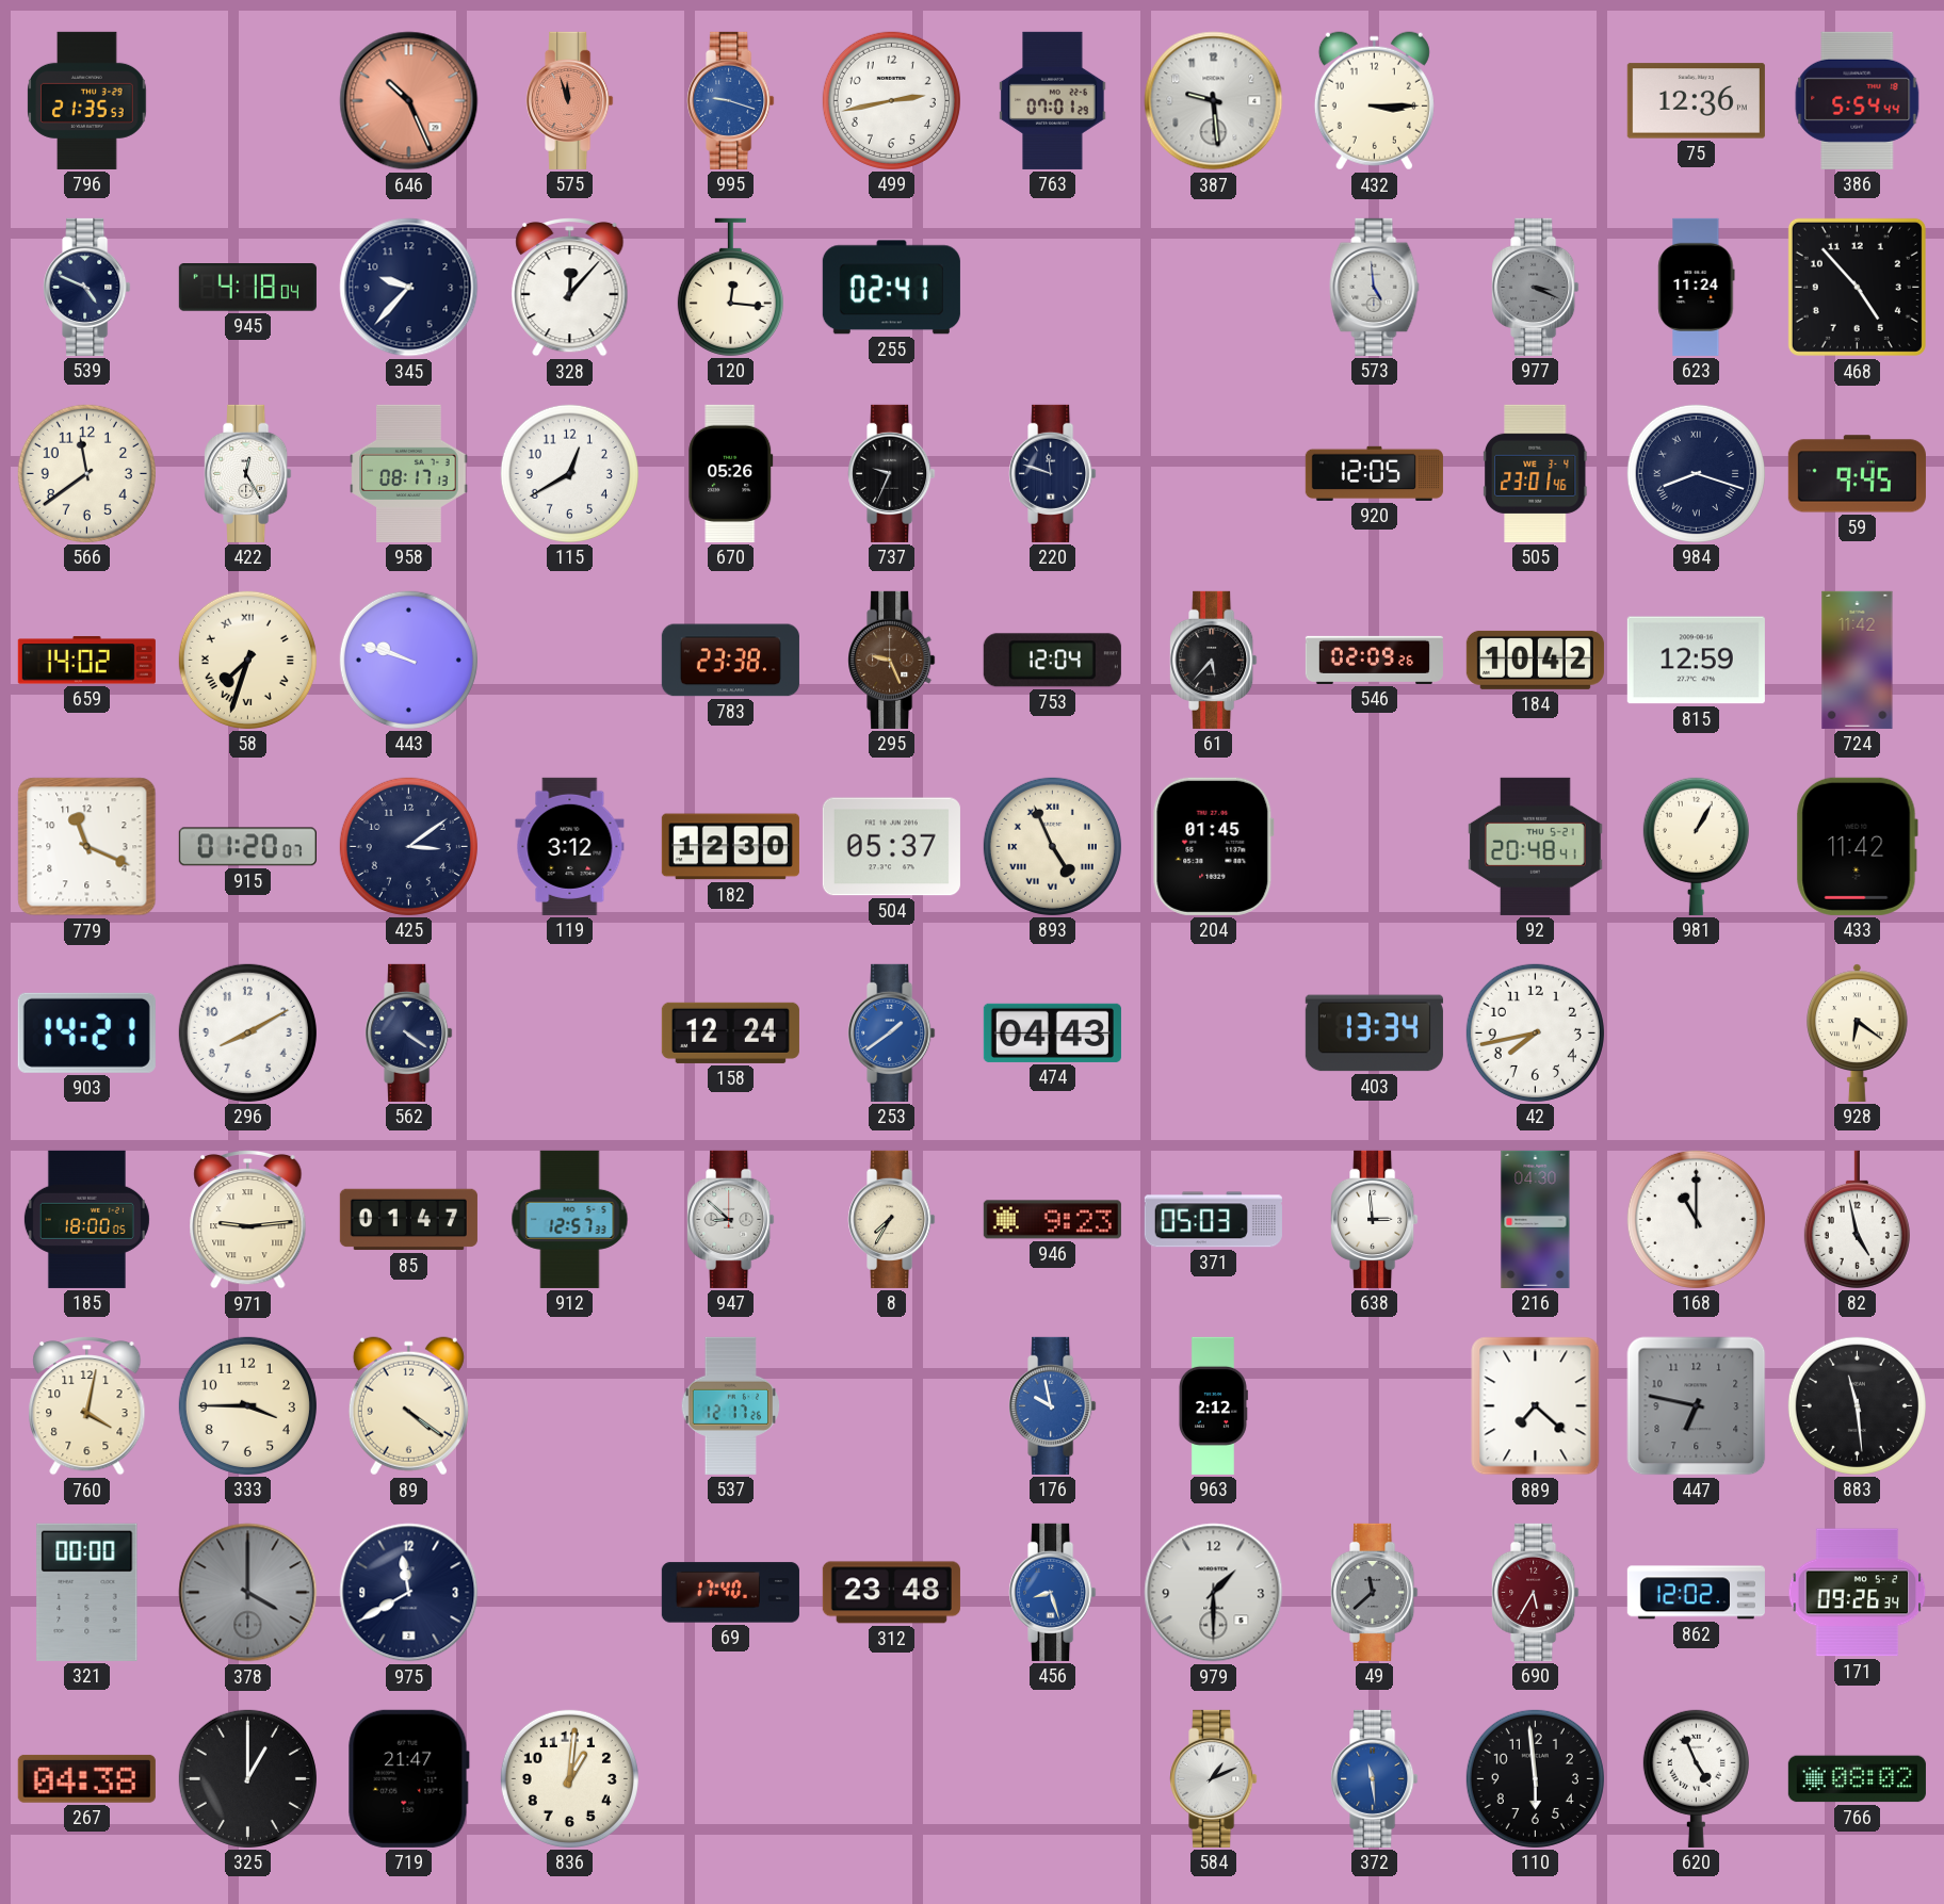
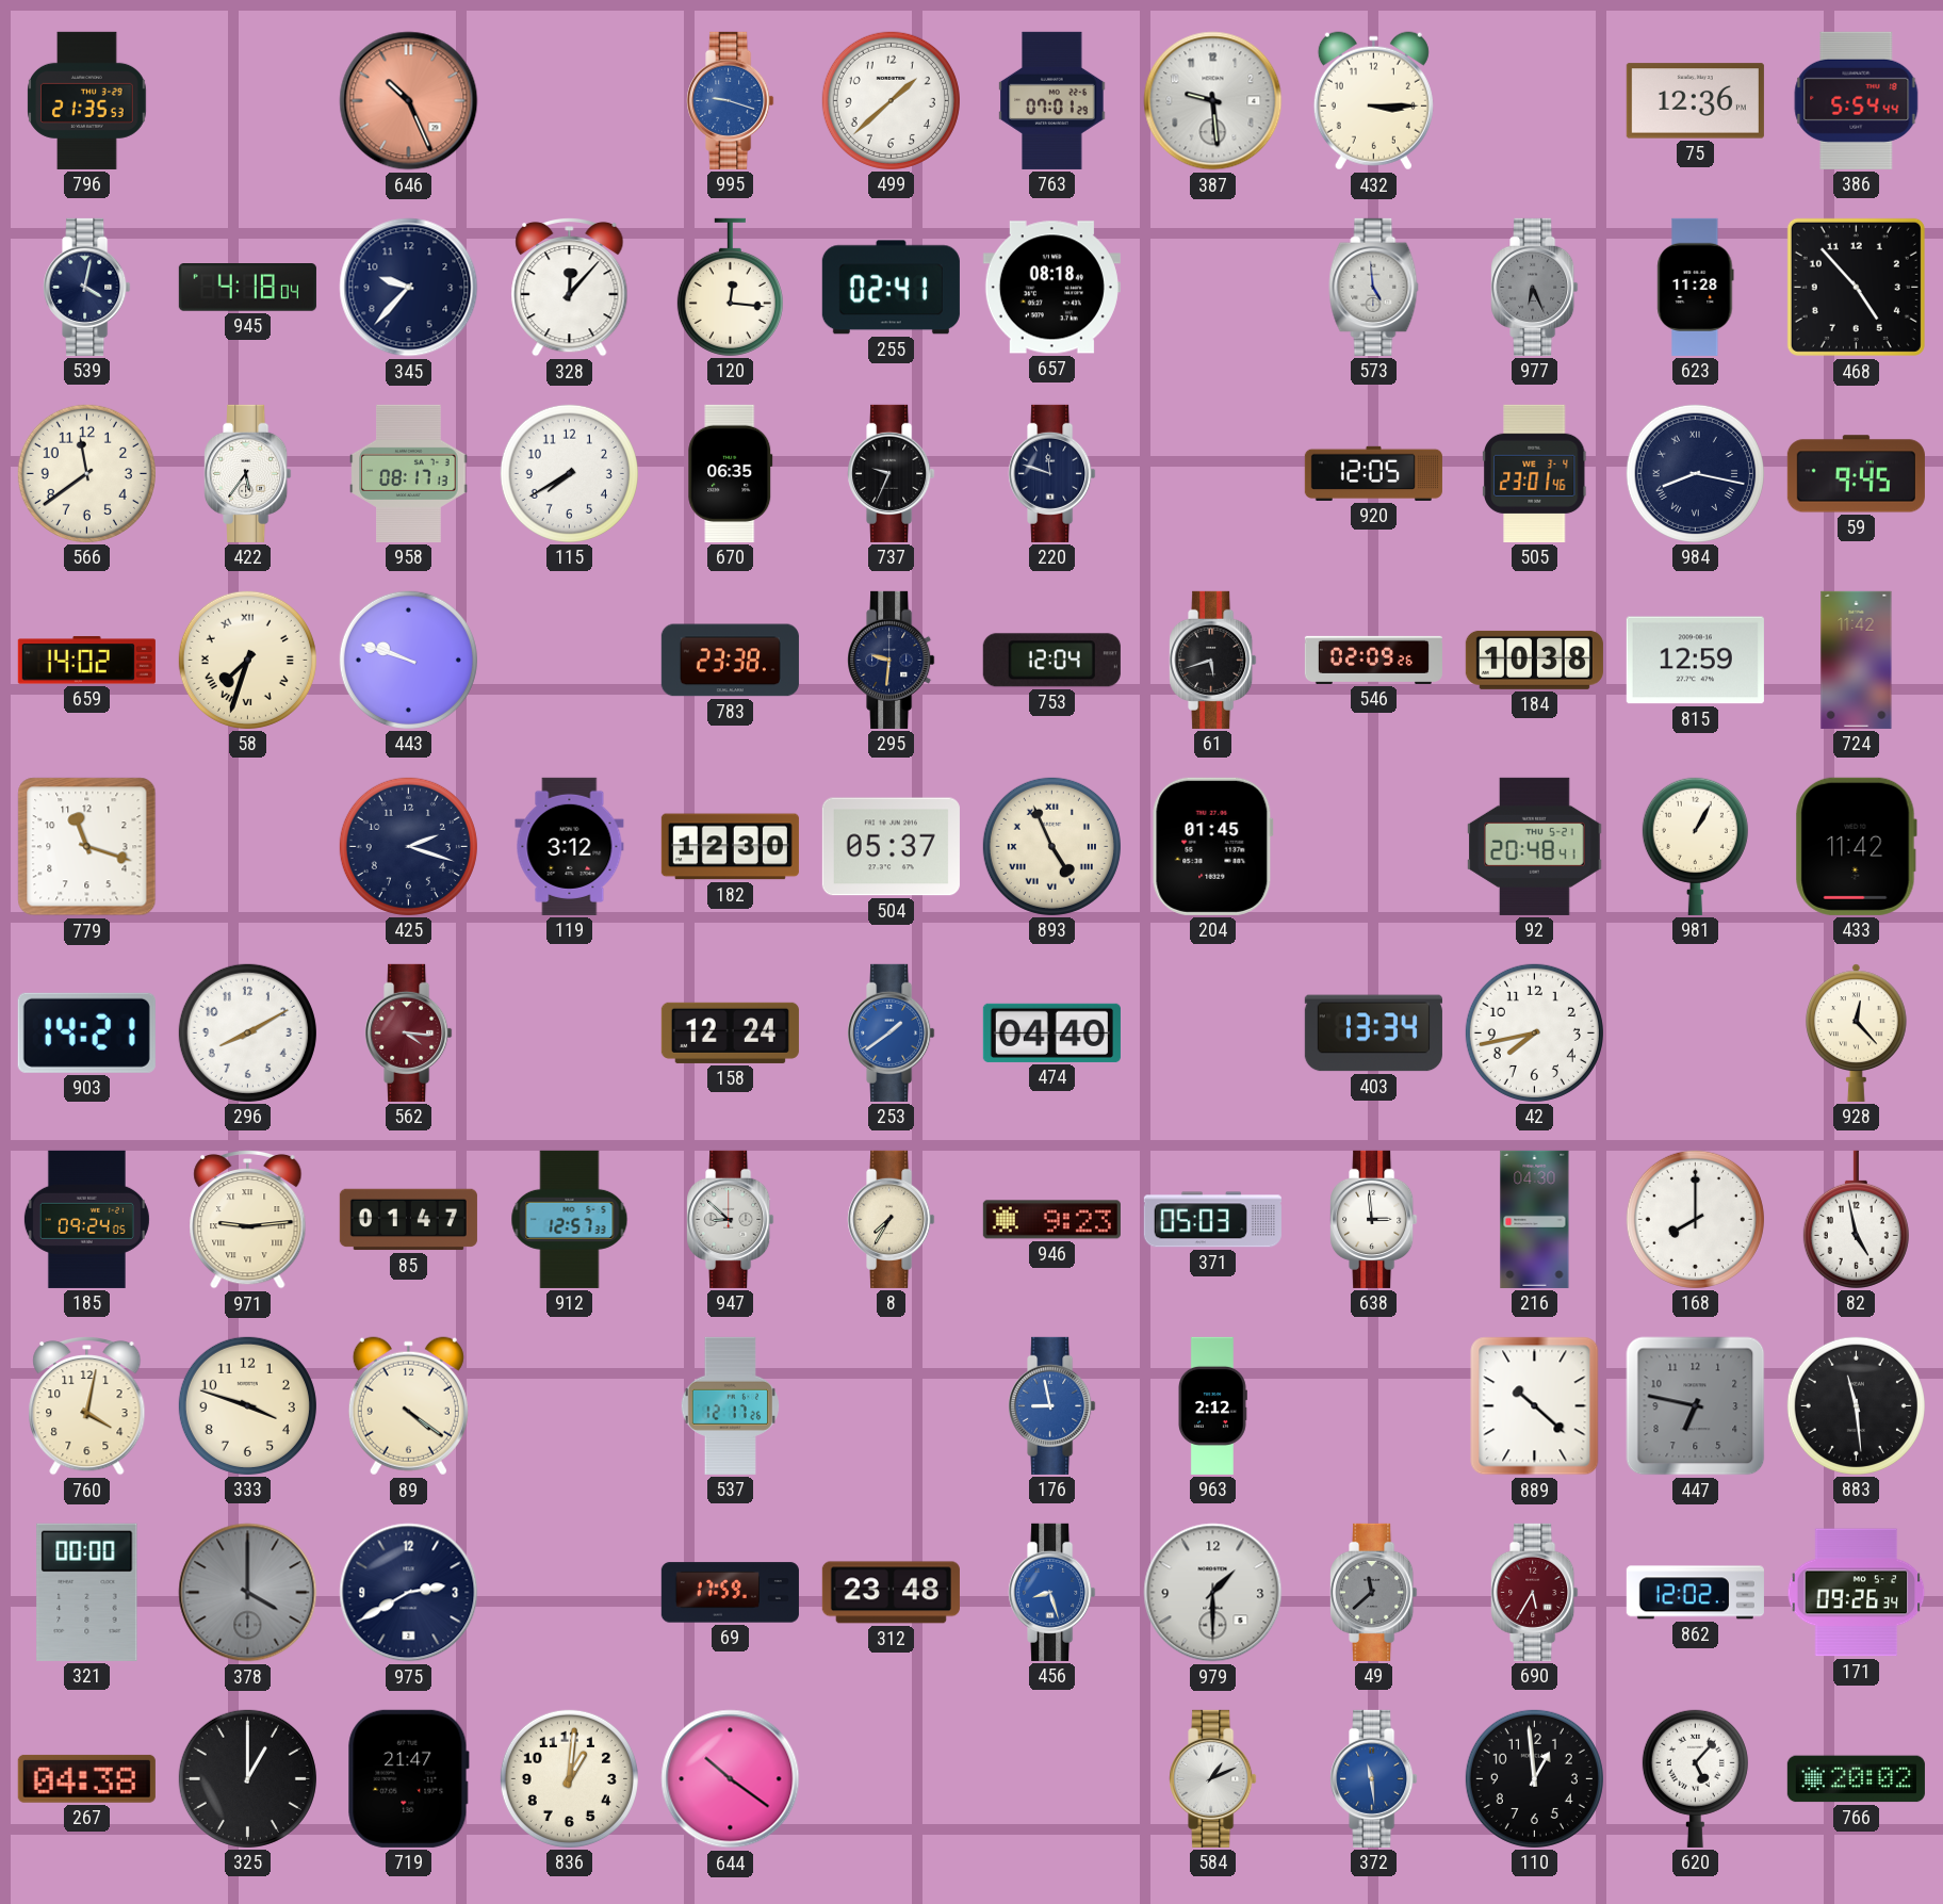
575: 11:57 -> none (570, 100)
499: 2:43 -> 1:38 (891, 100)
539: 4:49 -> 4:02 (87, 287)
657: none -> 08:18 (1051, 288)
977: 3:19 -> 6:26 (1535, 287)
623: 11:24 -> 11:28 (1696, 287)
422: 12:25 -> 5:36 (248, 473)
115: 12:40 -> 7:40 (569, 473)
670: 05:26 -> 06:35 (731, 473)
984: 8:18 -> 8:17 (1695, 473)
295: 9:26 -> 9:31 (892, 660)
295 dial: brown -> navy (892, 660)
61: 5:37 -> 5:42 (1213, 660)
184: 10:42 -> 10:38 (1534, 660)
779: 11:19 -> 11:18 (87, 847)
915: 01:20 -> none (247, 847)
425: 3:09 -> 2:18 (408, 846)
562: 4:21 -> 4:16 (409, 1032)
562 dial: navy -> burgundy (409, 1032)
474: 04:43 -> 04:40 (1051, 1032)
928: 6:21 -> 12:23 (1857, 1032)
185: 18:00 -> 09:24 (86, 1219)
168: 11:00 -> 8:00 (1695, 1219)
333: 3:45 -> 3:48 (247, 1405)
176: 9:58 -> 8:58 (1052, 1405)
889: 7:22 -> 10:22 (1535, 1406)
975: 11:40 -> 2:40 (409, 1593)
69: 17:40 -> 17:59 (730, 1593)
644: none -> 10:21 (731, 1779)
110: 5:59 -> 12:59 (1534, 1778)
620: 4:56 -> 5:07 (1695, 1778)
766: 08:02 -> 20:02 (1856, 1779)
